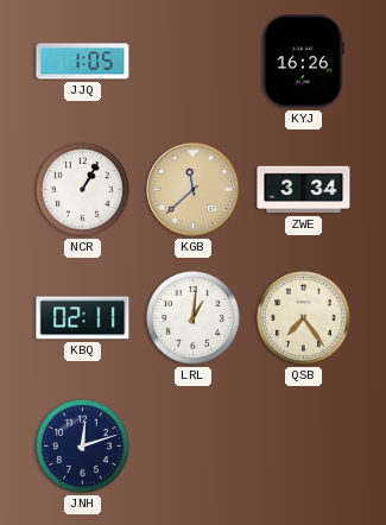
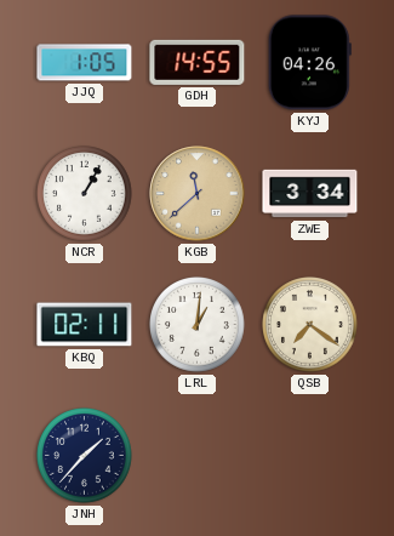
GDH: none -> 14:55 (198, 62)
KYJ: 16:26 -> 04:26 (309, 63)
QSB: 7:24 -> 7:21 (310, 325)
JNH: 12:12 -> 1:37 (85, 456)
